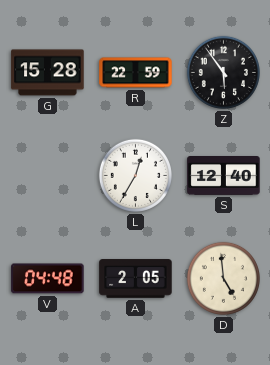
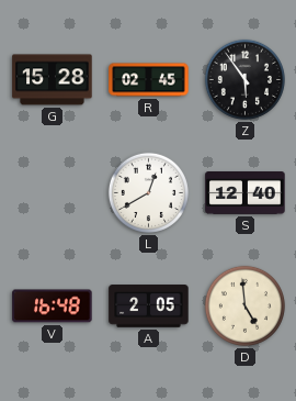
R: 22:59 -> 02:45 (149, 80)
L: 12:35 -> 12:40 (148, 192)
V: 04:48 -> 16:48 (53, 307)
